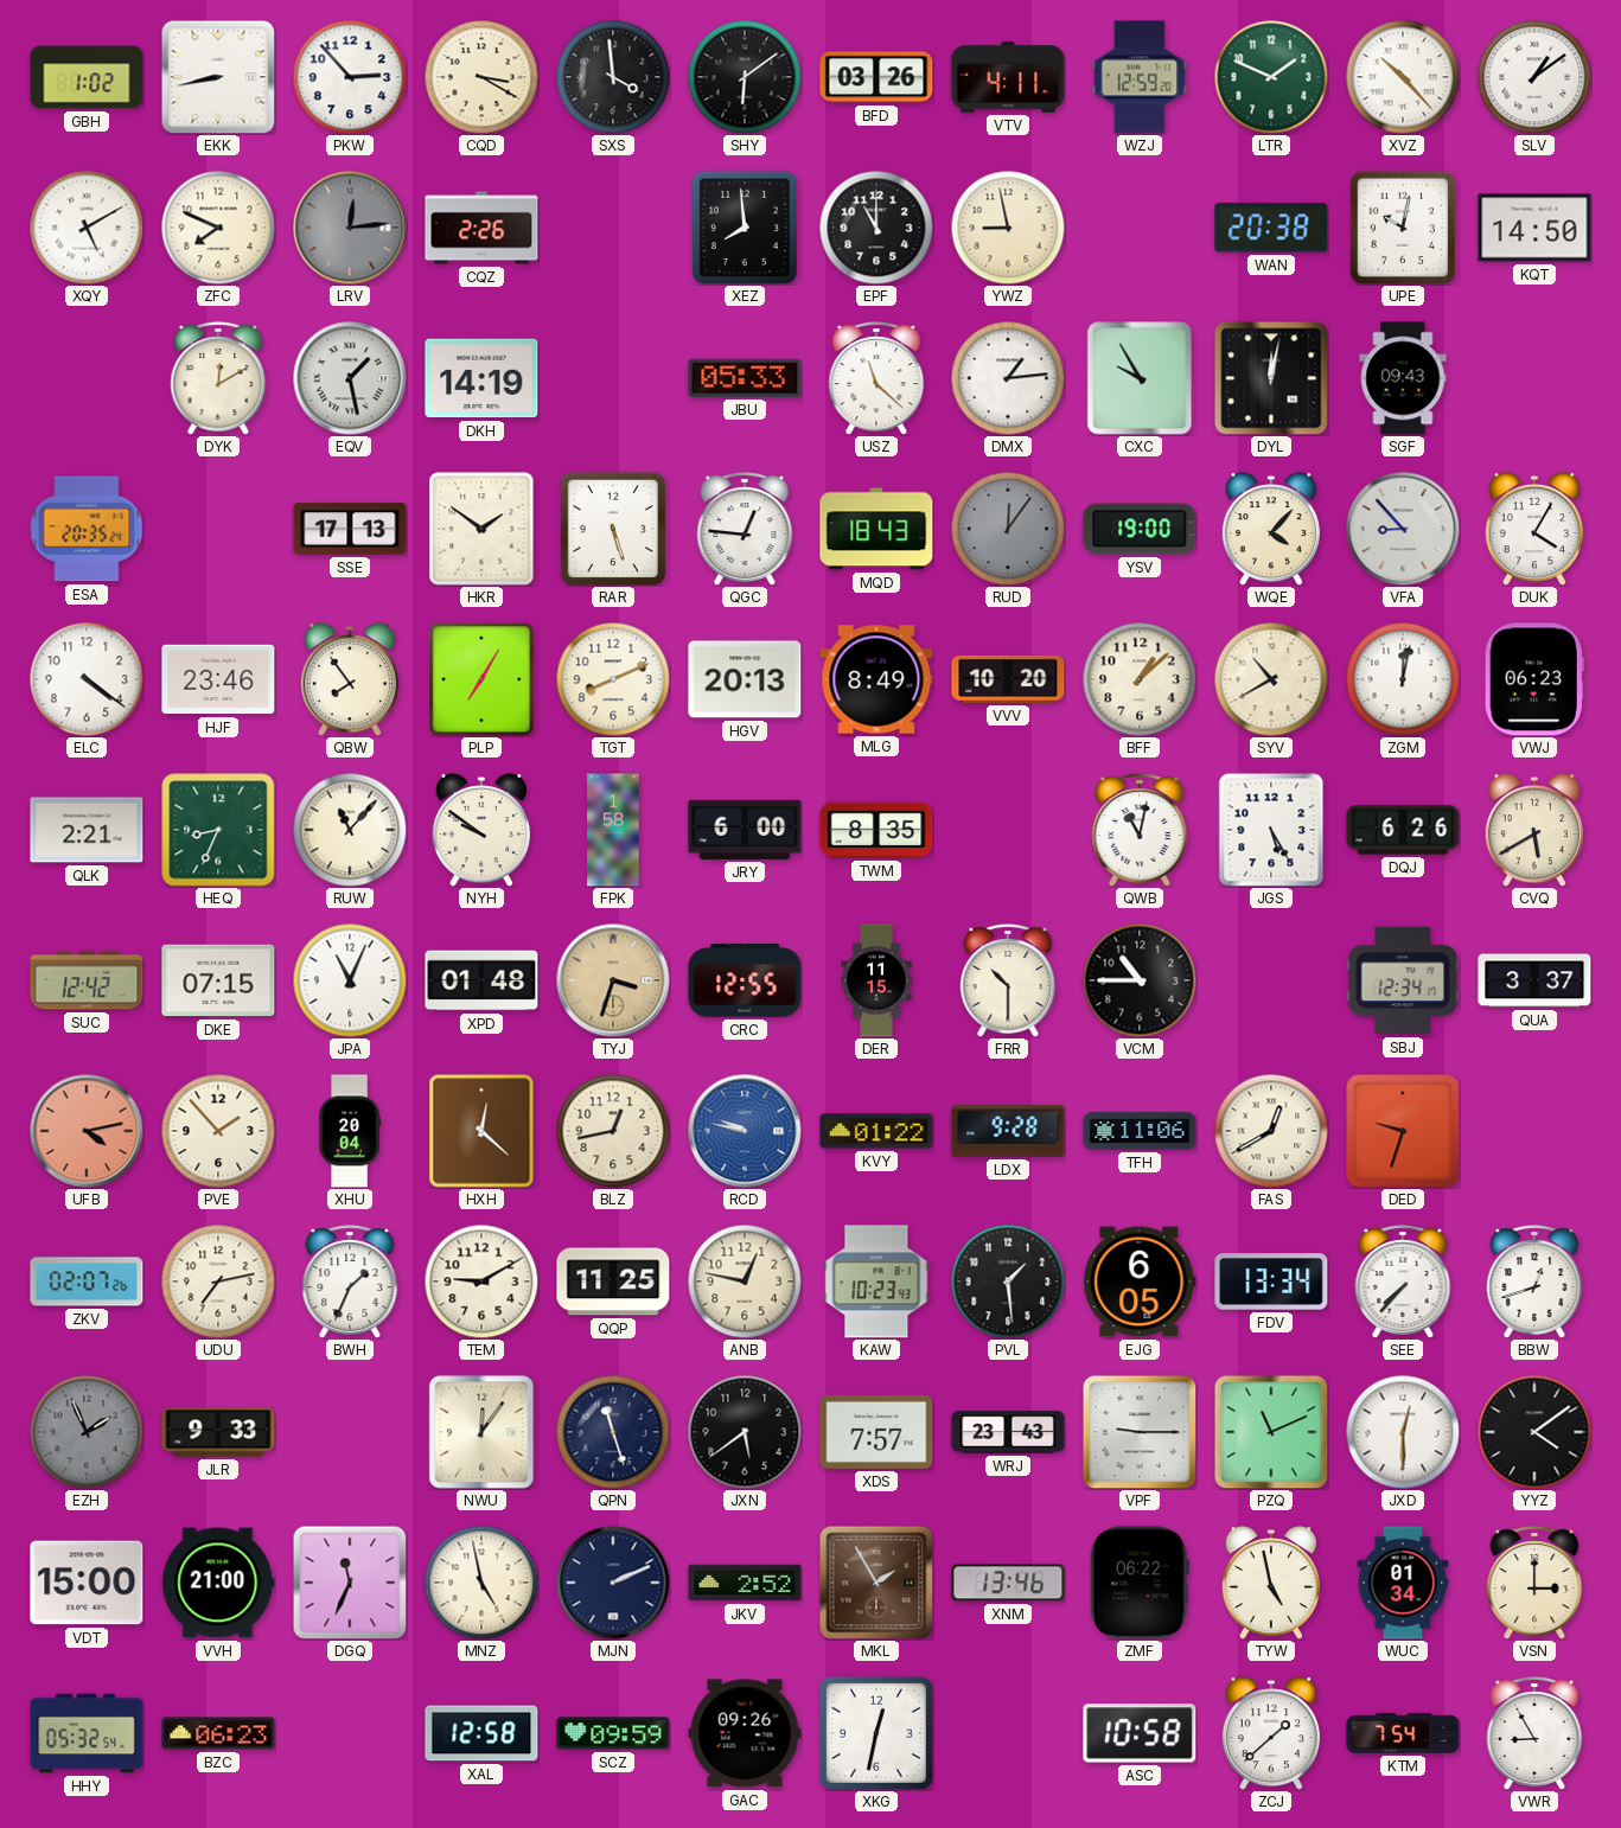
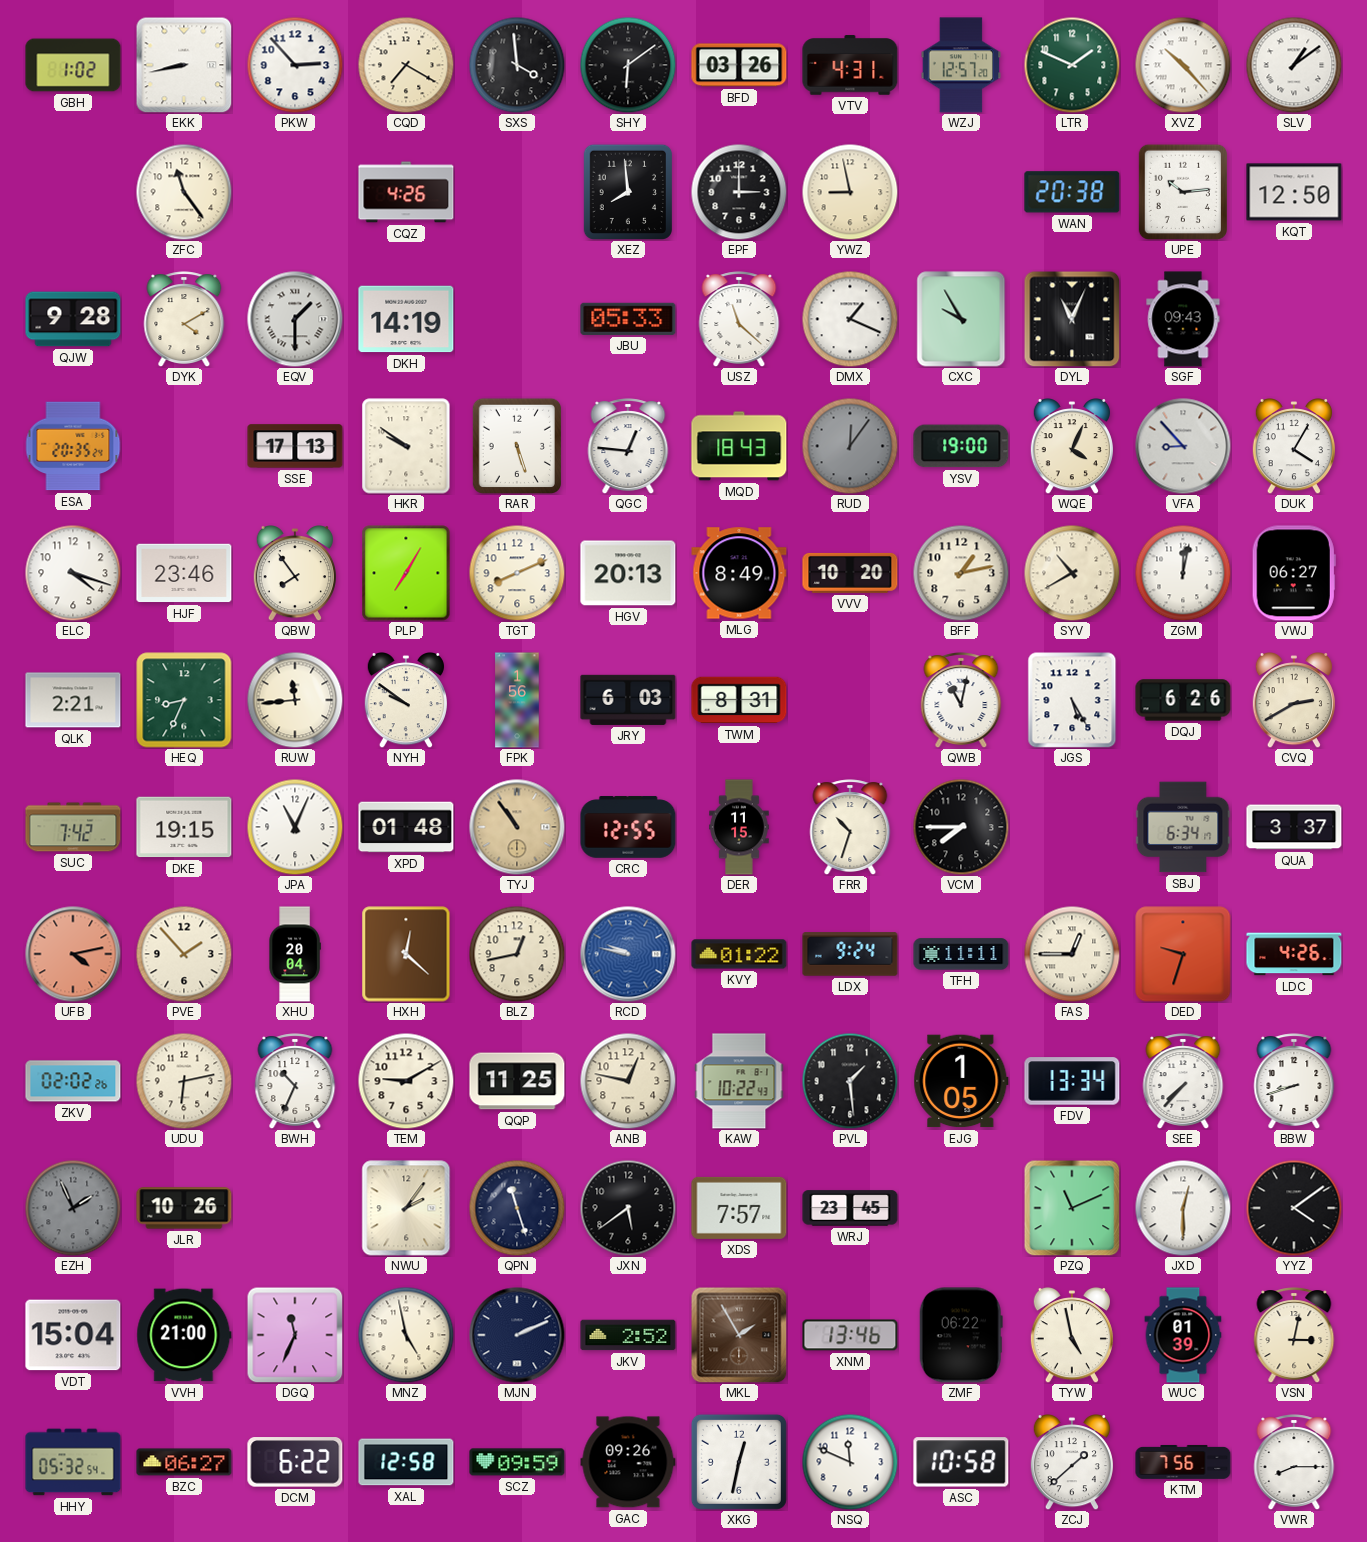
CQD: 3:20 -> 7:20 (406, 65)
VTV: 4:11 -> 4:31 (850, 65)
WZJ: 12:59 -> 12:57 (961, 65)
XQY: 5:10 -> none (87, 228)
ZFC: 7:49 -> 11:24 (184, 192)
LRV: 12:14 -> none (350, 228)
CQZ: 2:26 -> 4:26 (406, 192)
EPF: 11:00 -> 3:00 (739, 192)
UPE: 10:02 -> 10:14 (1182, 191)
KQT: 14:50 -> 12:50 (1294, 192)
QJW: none -> 9:28 (73, 319)
DYK: 12:10 -> 4:10 (184, 319)
EQV: 1:28 -> 1:30 (295, 319)
DMX: 1:14 -> 1:19 (850, 319)
DYL: 12:02 -> 11:04 (1072, 319)
HKR: 1:51 -> 9:51 (406, 446)
WQE: 4:07 -> 4:04 (1071, 447)
ELC: 4:21 -> 4:18 (73, 573)
BFF: 1:08 -> 1:13 (961, 573)
VWJ: 06:23 -> 06:27 (1294, 573)
RUW: 11:07 -> 11:44 (295, 700)
FPK: 1:58 -> 1:56 (517, 700)
JRY: 6:00 -> 6:03 (628, 700)
TWM: 8:35 -> 8:31 (739, 700)
CVQ: 5:40 -> 2:40 (1293, 701)
SUC: 12:42 -> 7:42 (73, 827)
DKE: 07:15 -> 19:15 (184, 827)
TYJ: 3:33 -> 10:54 (517, 827)
FRR: 10:30 -> 10:33 (850, 827)
VCM: 10:45 -> 7:45 (961, 827)
SBJ: 12:34 -> 6:34 (1183, 827)
LDX: 9:28 -> 9:24 (850, 954)
TFH: 11:06 -> 11:11 (961, 954)
FAS: 12:40 -> 12:45 (1072, 954)
LDC: none -> 4:26 (1294, 954)
ZKV: 02:07 -> 02:02 (73, 1081)
UDU: 7:13 -> 6:13 (184, 1081)
BWH: 1:34 -> 10:34 (295, 1081)
KAW: 10:23 -> 10:22 (739, 1081)
EJG: 6:05 -> 1:05 (961, 1081)
BBW: 12:42 -> 8:42 (1294, 1081)
JLR: 9:33 -> 10:26 (184, 1208)
NWU: 12:06 -> 2:06 (406, 1208)
WRJ: 23:43 -> 23:45 (850, 1208)
VPF: 9:15 -> none (1140, 1432)
VDT: 15:00 -> 15:04 (73, 1335)
WUC: 01:34 -> 01:39 (1183, 1335)
VSN: 3:00 -> 3:02 (1294, 1335)
BZC: 06:23 -> 06:27 (184, 1462)
DCM: none -> 6:22 (295, 1462)
NSQ: none -> 11:49 (850, 1462)
KTM: 7:54 -> 7:56 (1183, 1462)
VWR: 8:55 -> 8:15 (1294, 1462)
